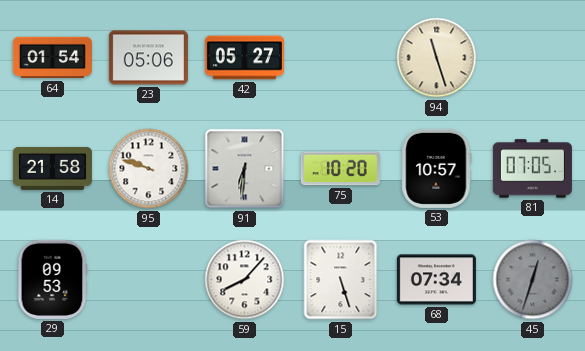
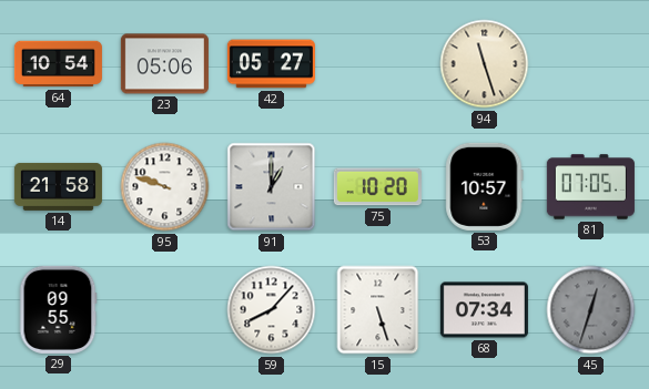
64: 01:54 -> 10:54 (58, 64)
91: 6:31 -> 1:00 (272, 187)
29: 09:53 -> 09:55 (58, 309)
